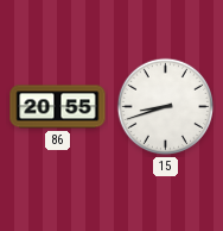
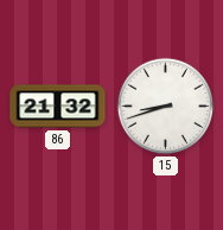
86: 20:55 -> 21:32 (58, 107)
